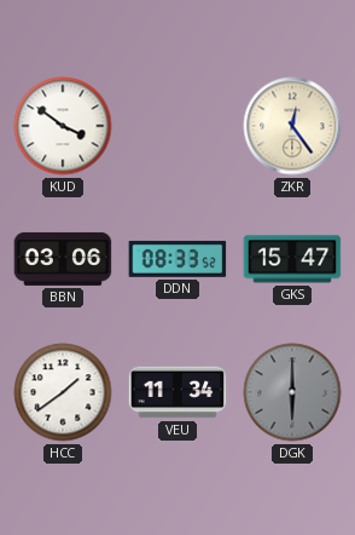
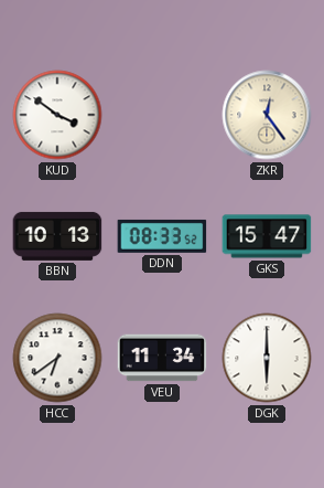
BBN: 03:06 -> 10:13 (57, 236)
HCC: 1:39 -> 6:39 (57, 358)
DGK dial: grey -> white (267, 358)
